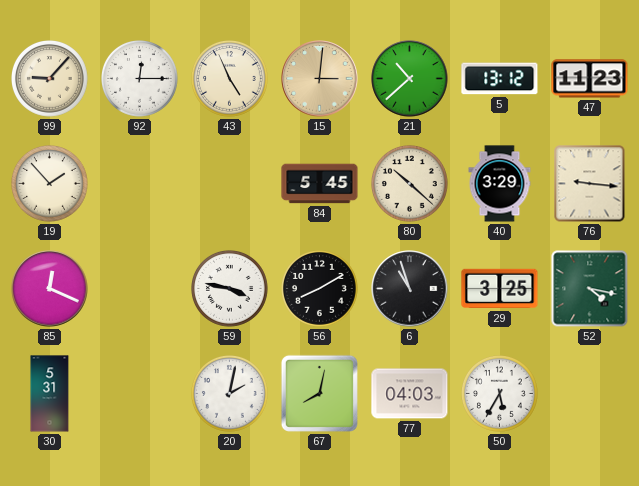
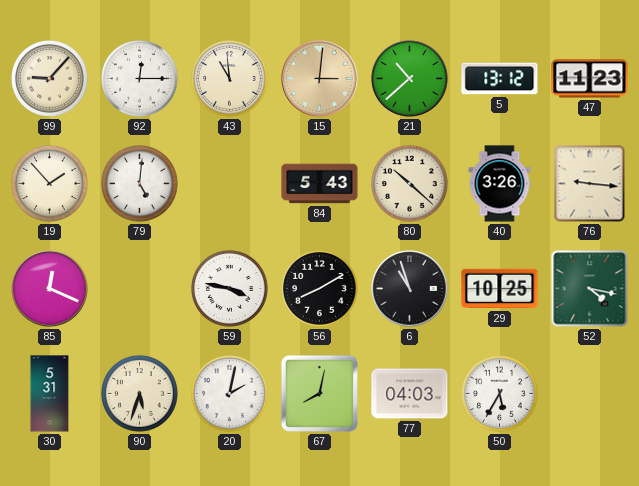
43: 4:56 -> 10:59 (230, 79)
79: none -> 5:01 (140, 184)
84: 5:45 -> 5:43 (320, 184)
40: 3:29 -> 3:26 (500, 184)
29: 3:25 -> 10:25 (500, 289)
90: none -> 5:33 (140, 394)
